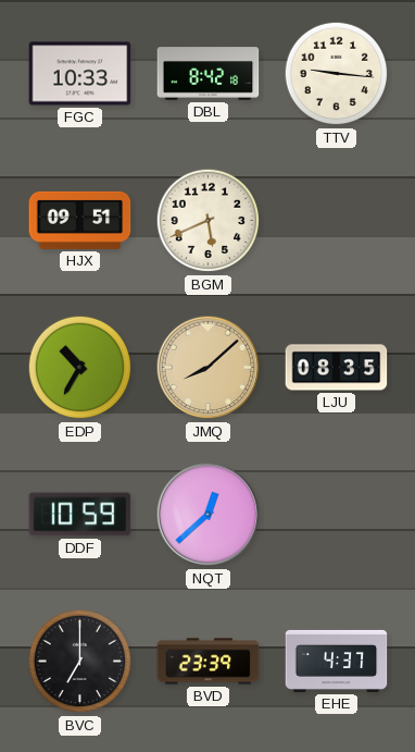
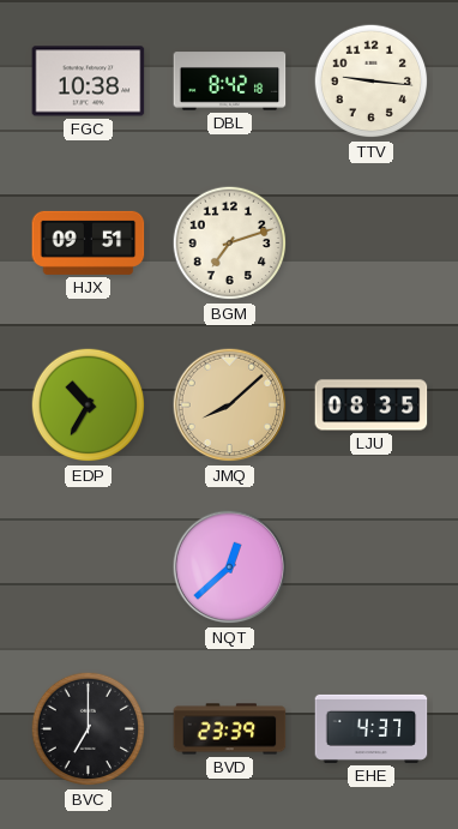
FGC: 10:33 -> 10:38 (89, 82)
BGM: 5:41 -> 7:12 (230, 244)
DDF: 10:59 -> none (80, 515)
